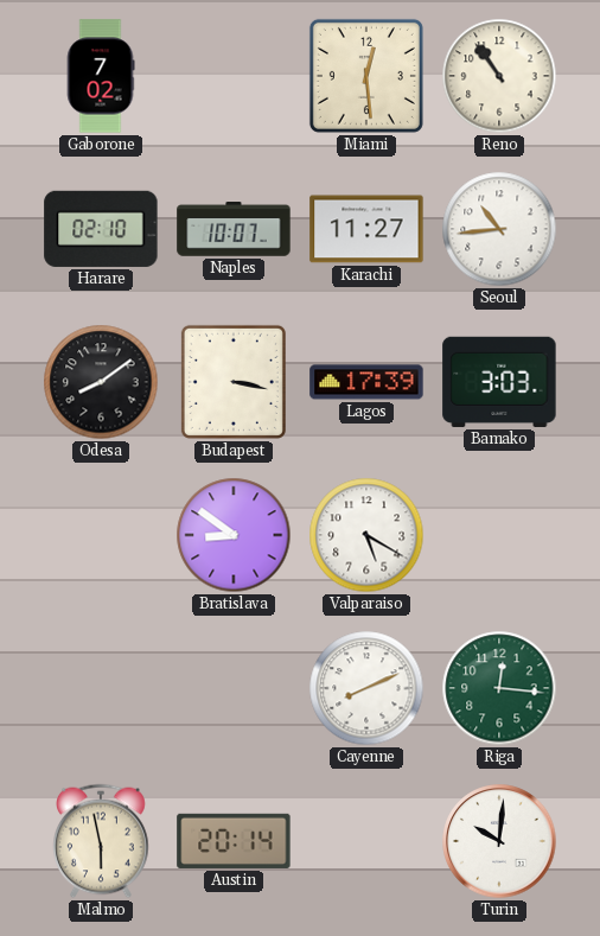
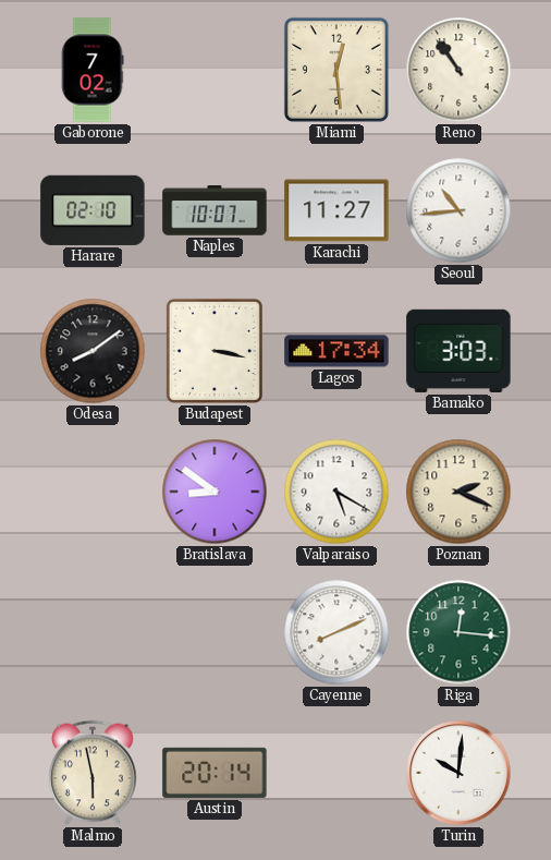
Lagos: 17:39 -> 17:34 (336, 351)
Poznan: none -> 2:19 (458, 492)
